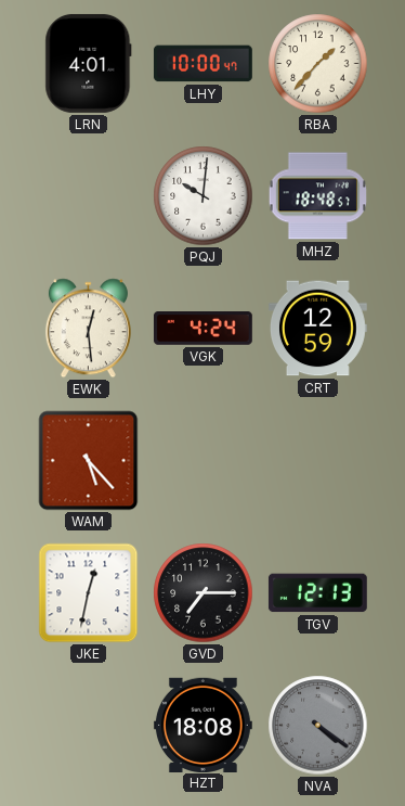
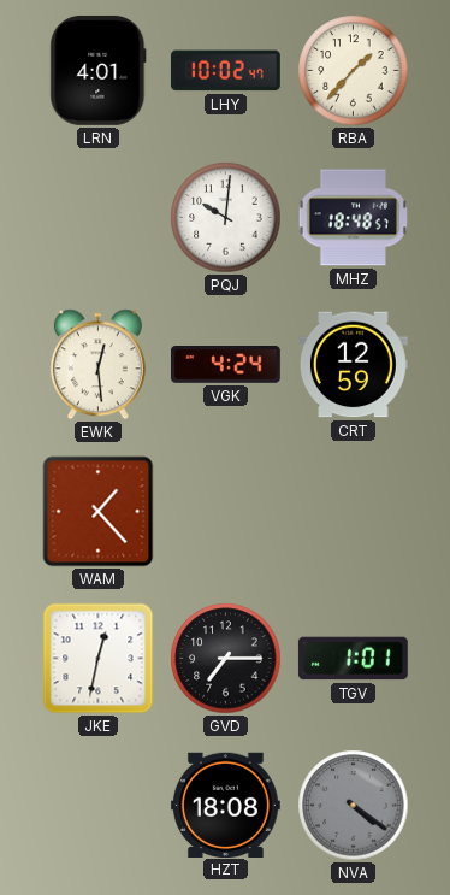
LHY: 10:00 -> 10:02 (225, 71)
WAM: 5:23 -> 1:23 (99, 512)
TGV: 12:13 -> 1:01 (353, 659)
